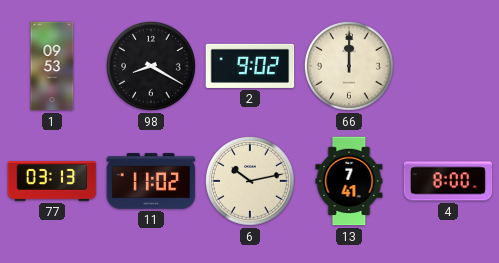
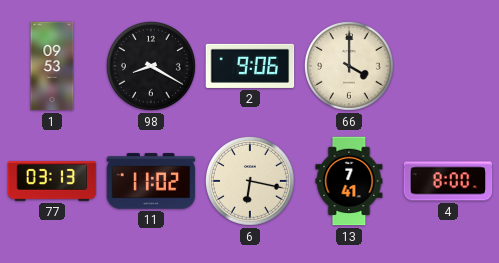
2: 9:02 -> 9:06 (250, 66)
66: 12:00 -> 4:00 (350, 67)
6: 10:13 -> 6:17 (251, 182)
